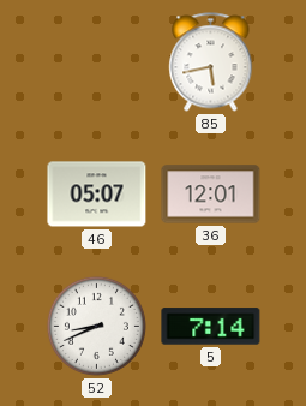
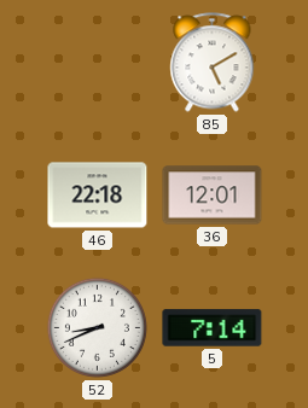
85: 5:43 -> 5:10 (213, 63)
46: 05:07 -> 22:18 (98, 196)
